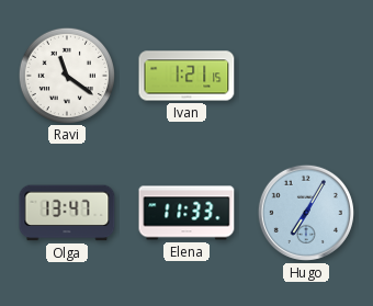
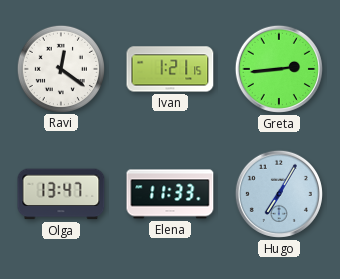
Ravi: 11:21 -> 12:21 (60, 68)
Greta: none -> 2:44 (279, 69)
